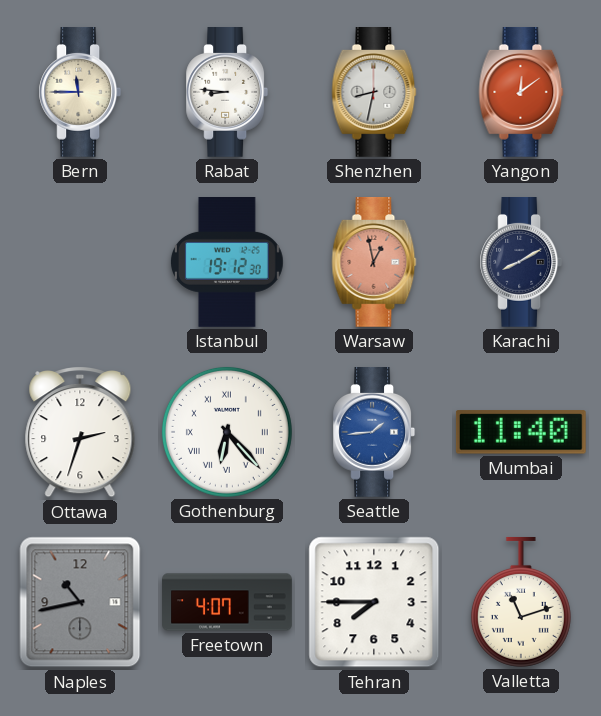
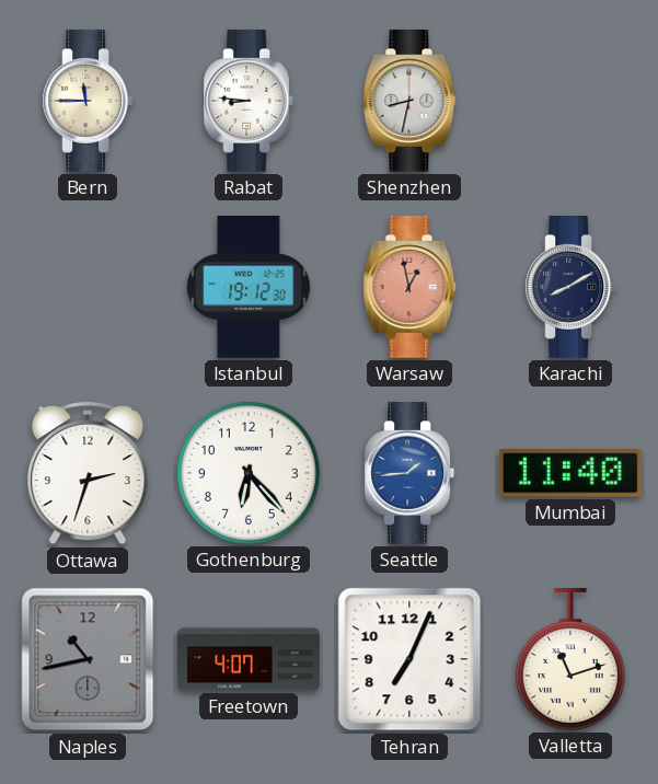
Yangon: 12:09 -> none (521, 93)
Gothenburg numerals: Roman -> Arabic (249, 473)
Tehran: 7:45 -> 7:04 (409, 659)
